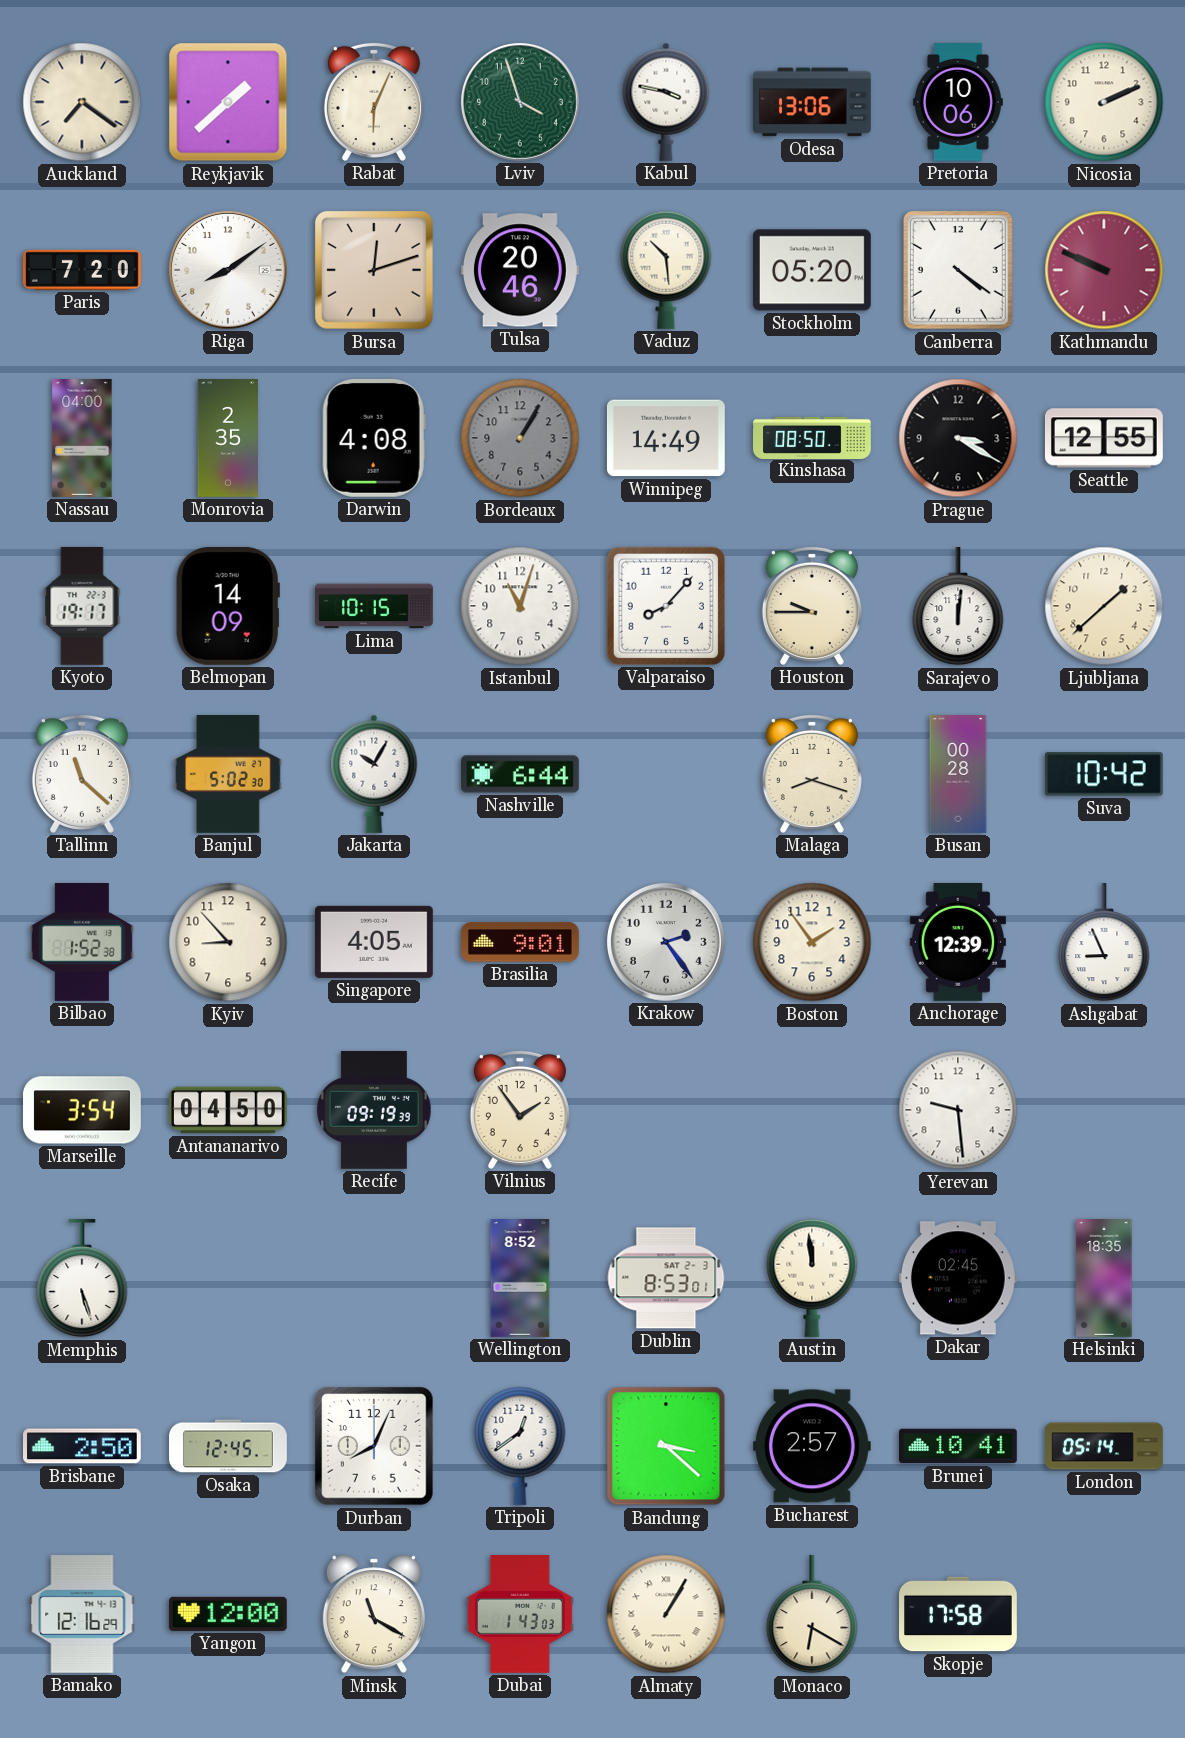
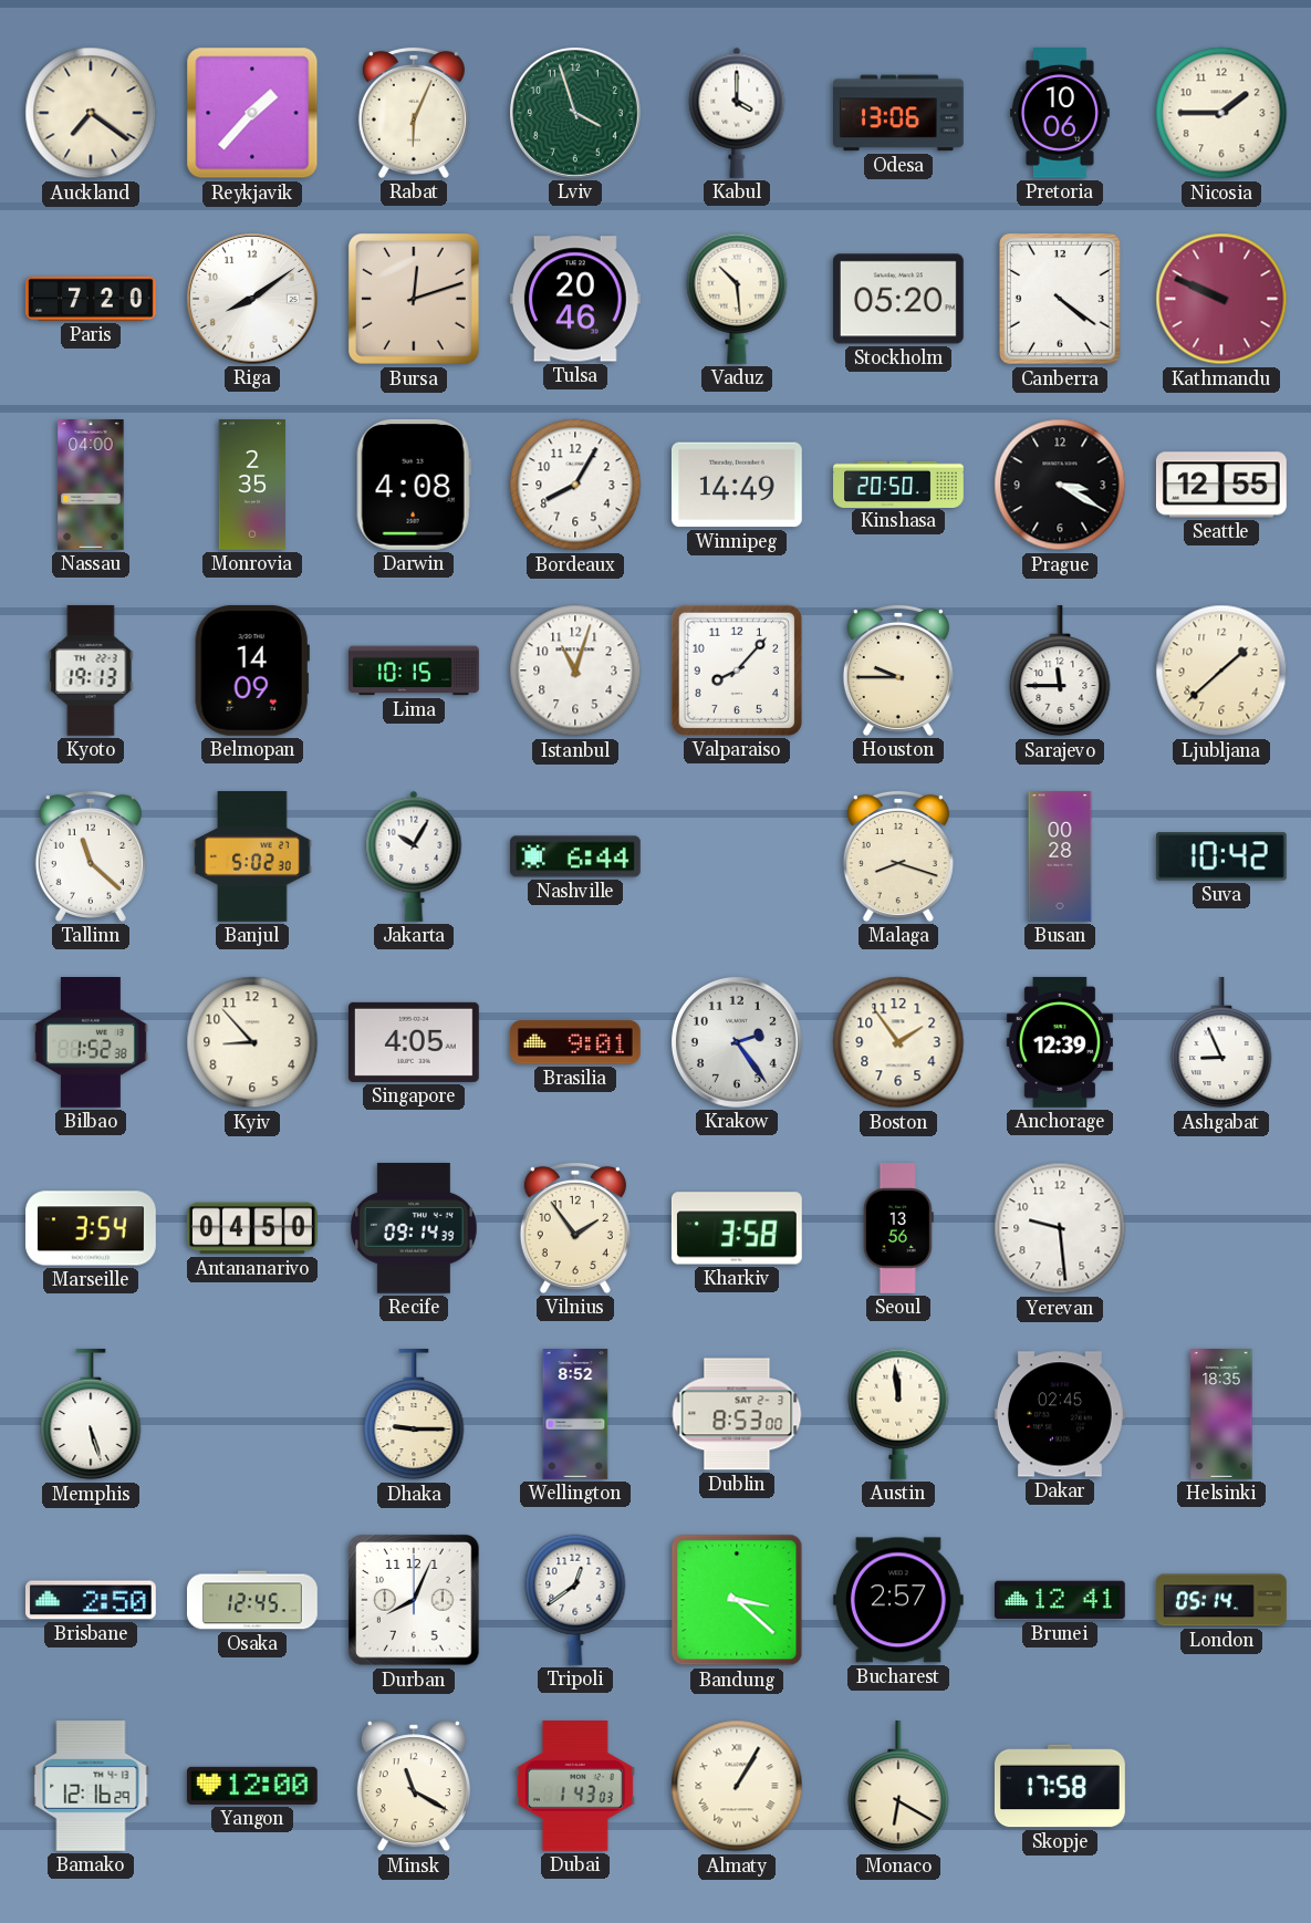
Reykjavik: 1:38 -> 1:37 (252, 113)
Kabul: 3:47 -> 4:00 (737, 113)
Nicosia: 2:11 -> 1:45 (1221, 113)
Bordeaux: 1:05 -> 8:05 (575, 485)
Bordeaux dial: grey -> white (575, 485)
Kinshasa: 08:50 -> 20:50 (898, 484)
Kyoto: 19:17 -> 19:13 (91, 671)
Sarajevo: 12:01 -> 11:45 (1060, 671)
Recife: 09:19 -> 09:14 (414, 1228)
Kharkiv: none -> 3:58 (737, 1228)
Seoul: none -> 13:56 (898, 1229)
Dhaka: none -> 9:15 (414, 1414)
Dublin: 8:53:01 -> 8:53:00 (737, 1414)
Brunei: 10:41 -> 12:41 (1061, 1600)
